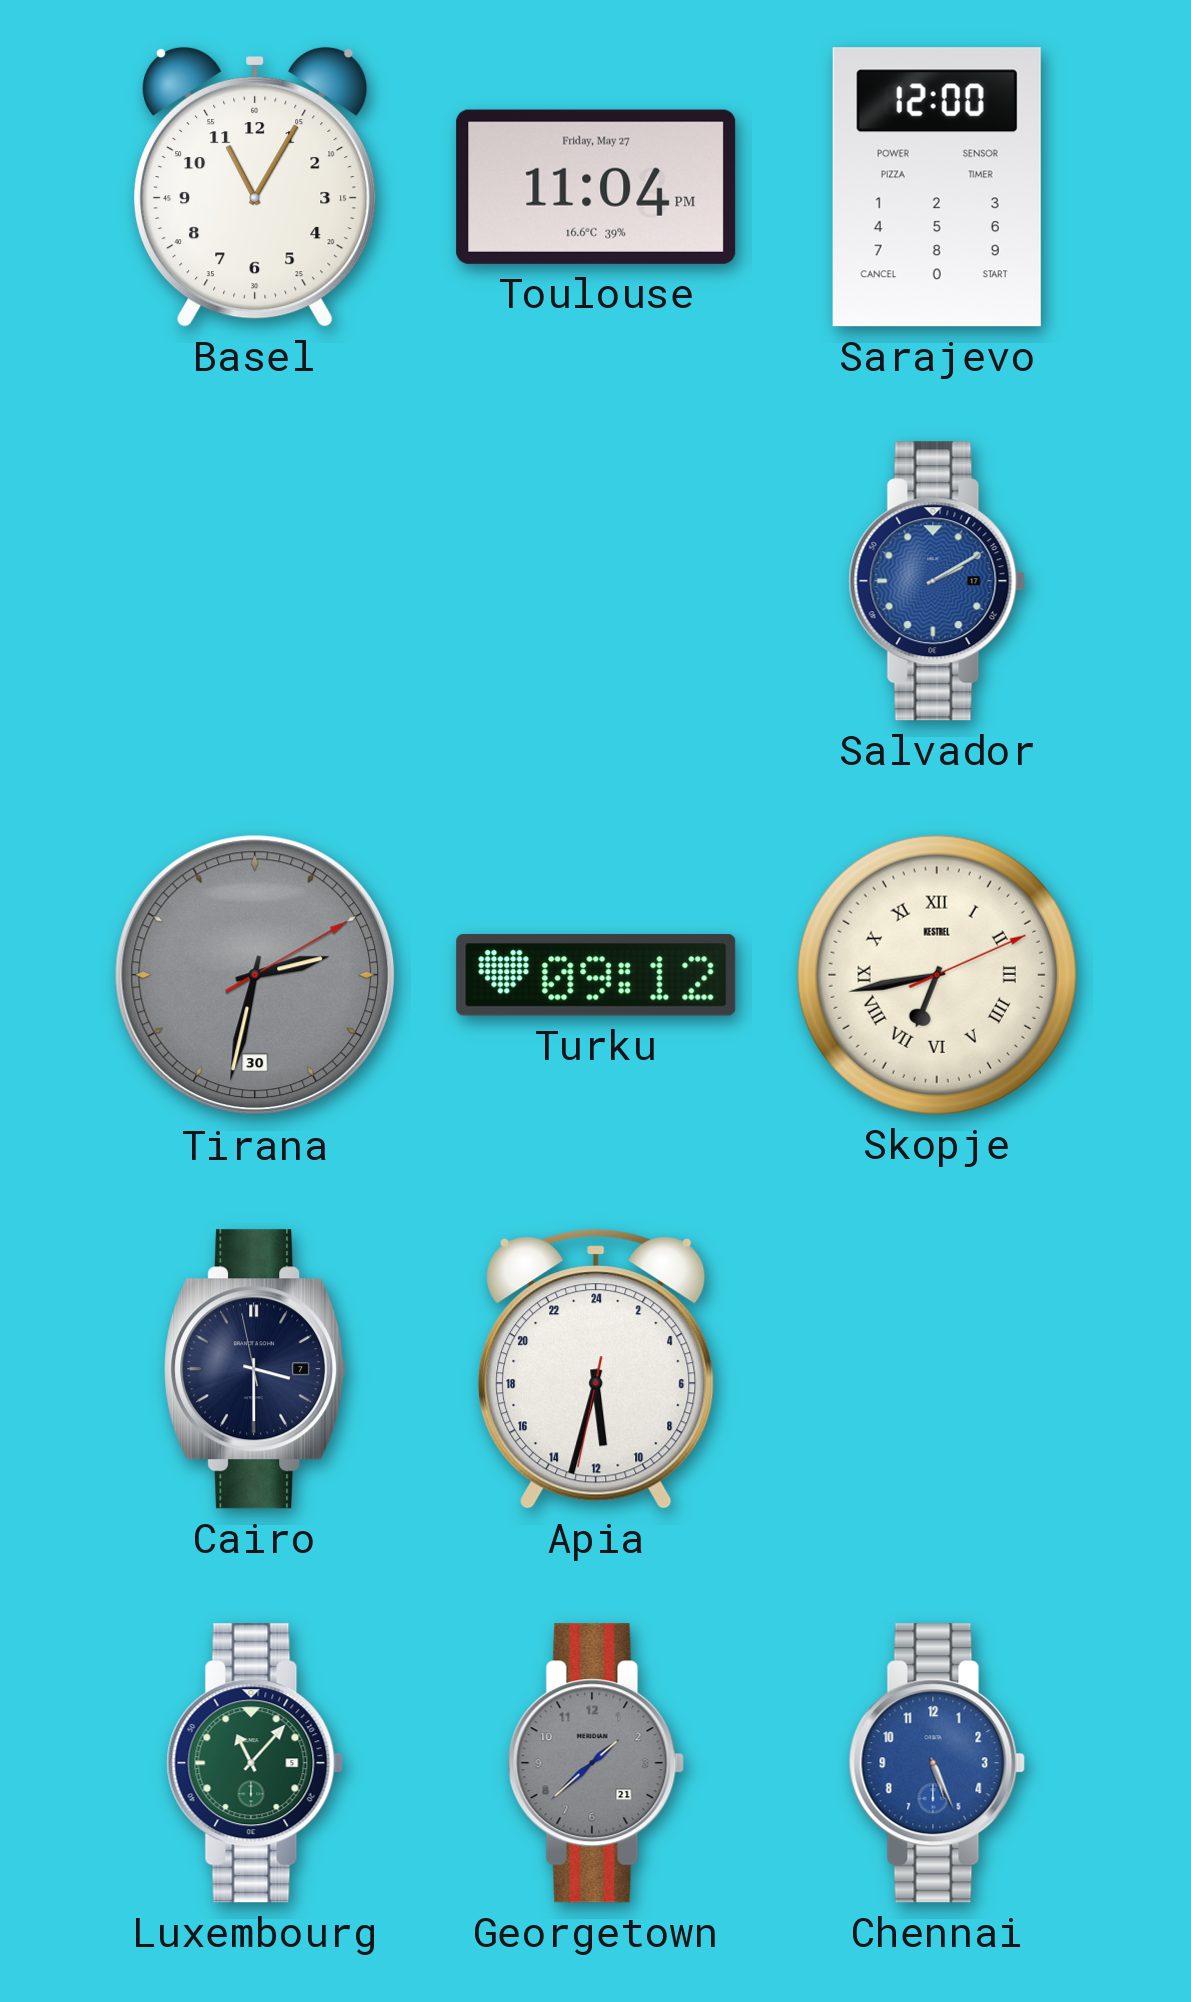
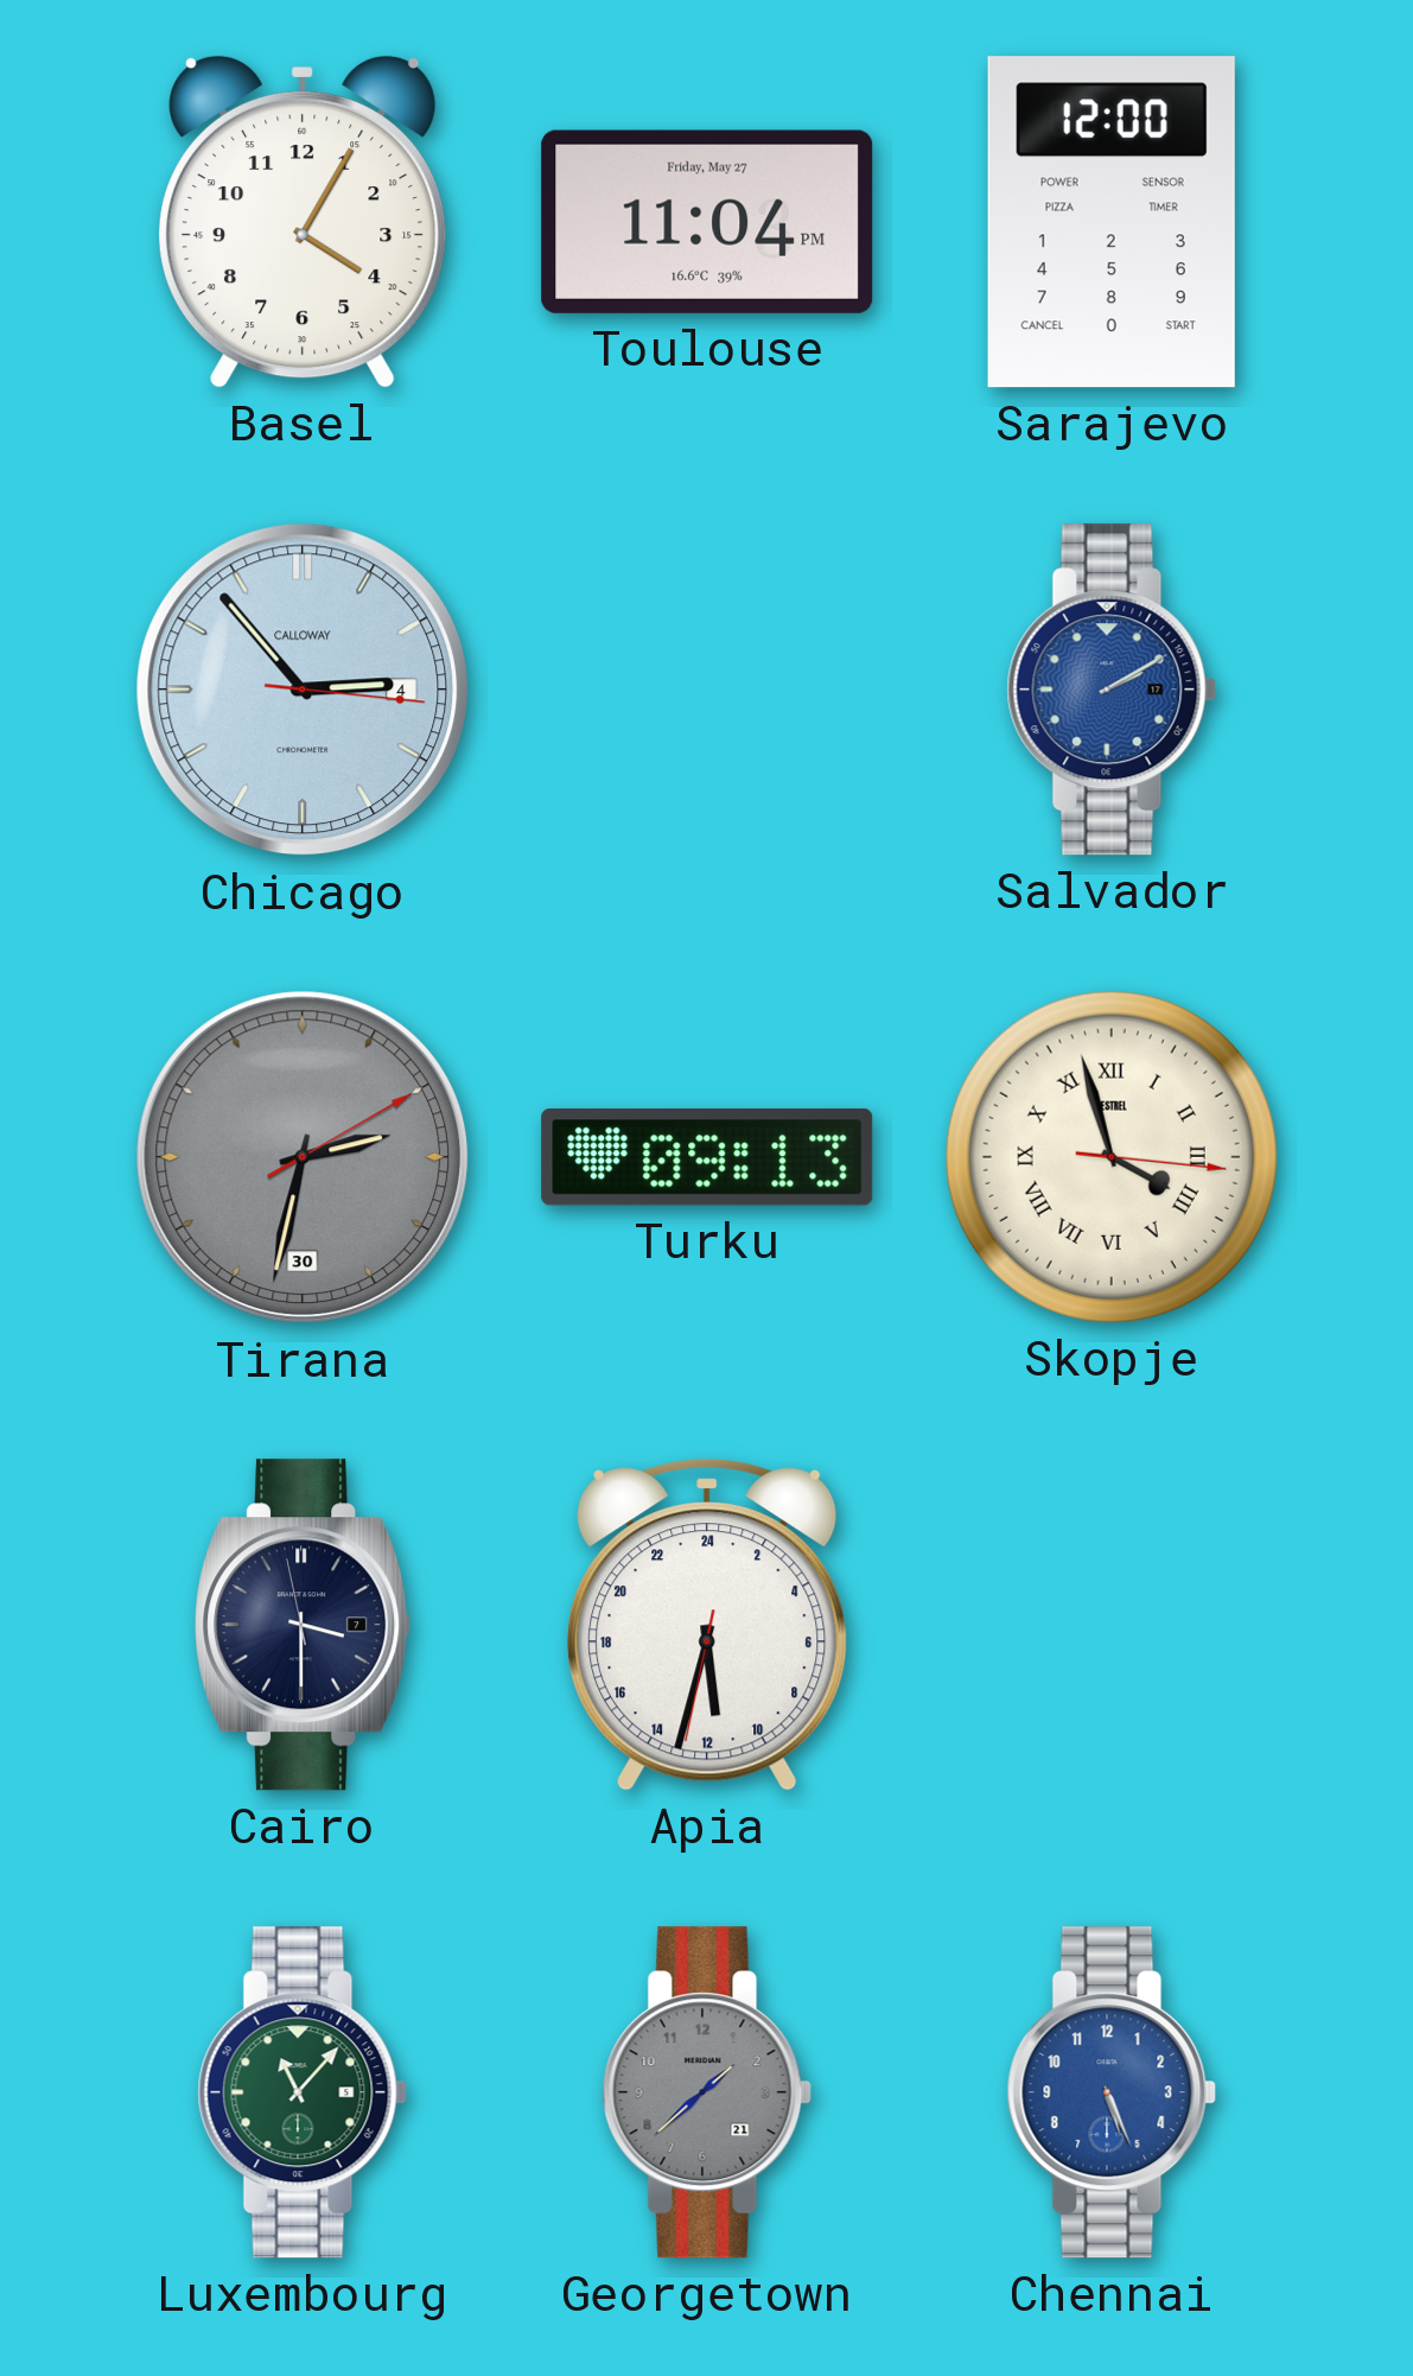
Basel: 11:05 -> 4:05 (303, 222)
Chicago: none -> 2:53 (303, 690)
Turku: 09:12 -> 09:13 (707, 1157)
Skopje: 6:43 -> 3:57 (1112, 1157)
